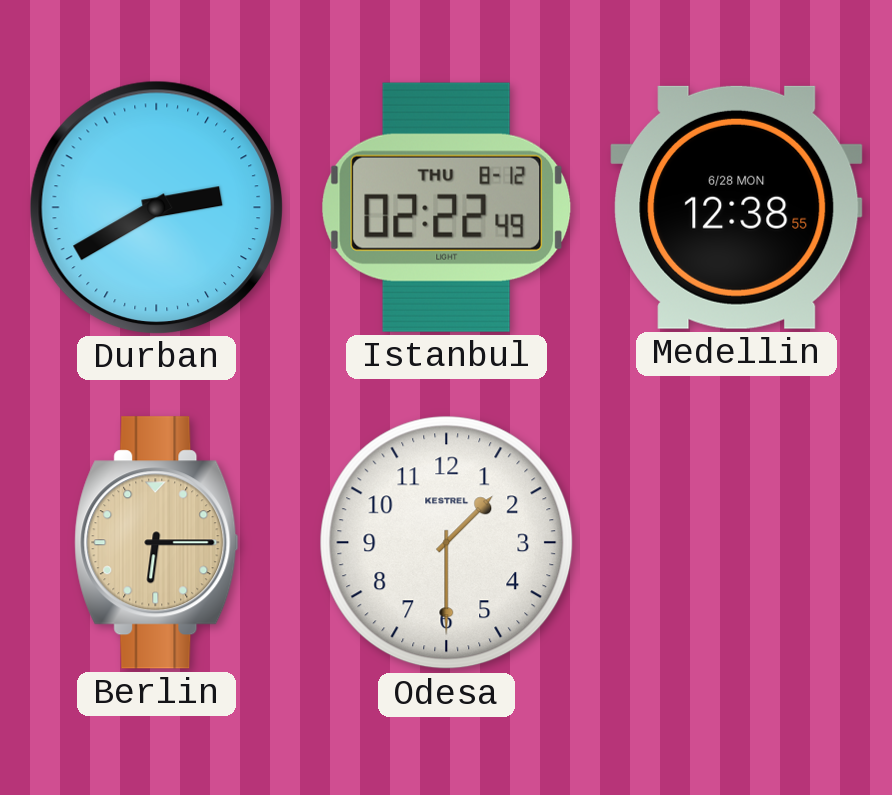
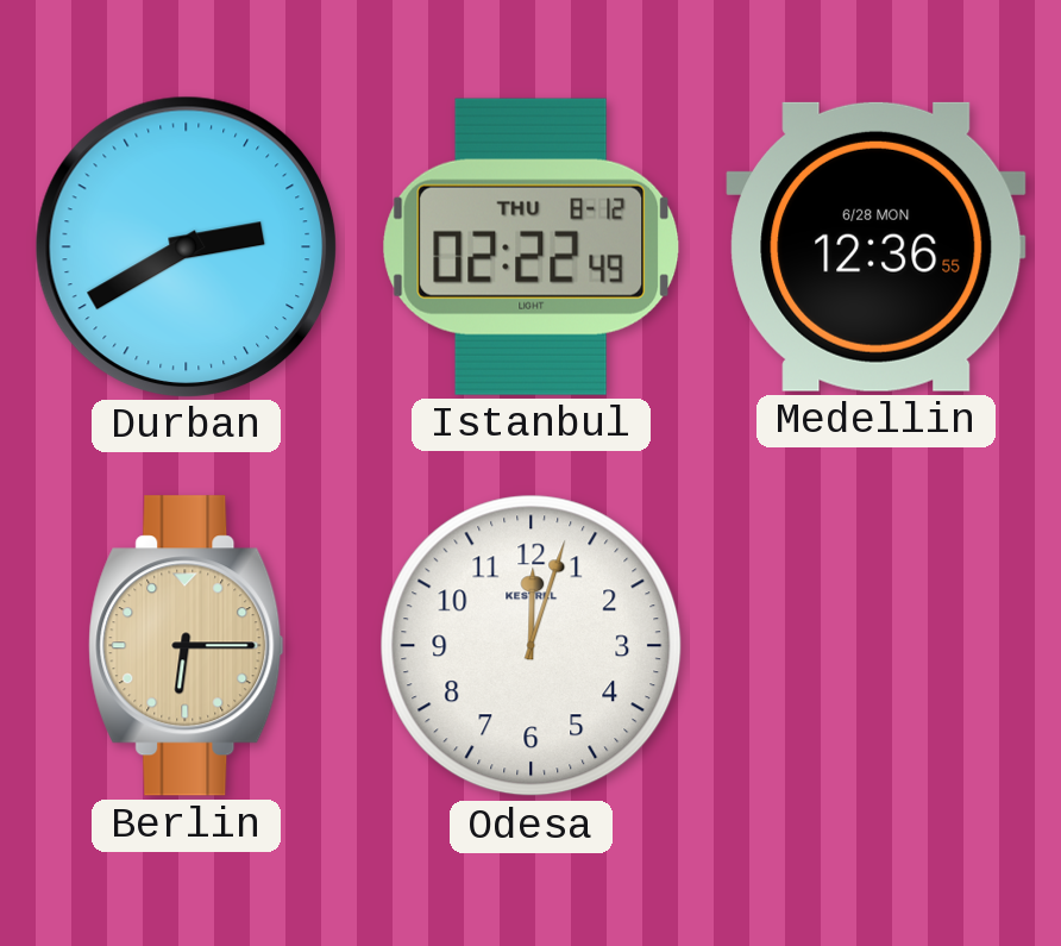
Medellin: 12:38 -> 12:36 (877, 246)
Odesa: 1:30 -> 12:03 (532, 646)
